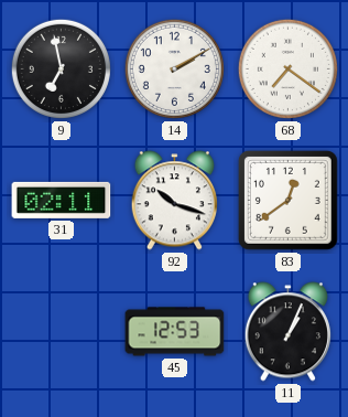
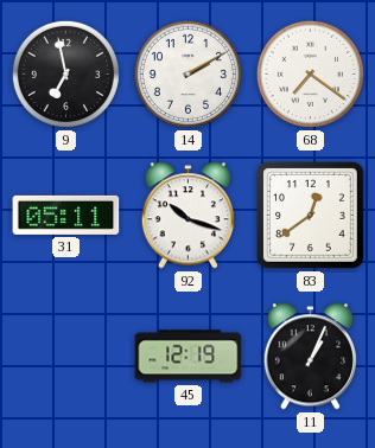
31: 02:11 -> 05:11 (66, 215)
45: 12:53 -> 12:19 (189, 357)
